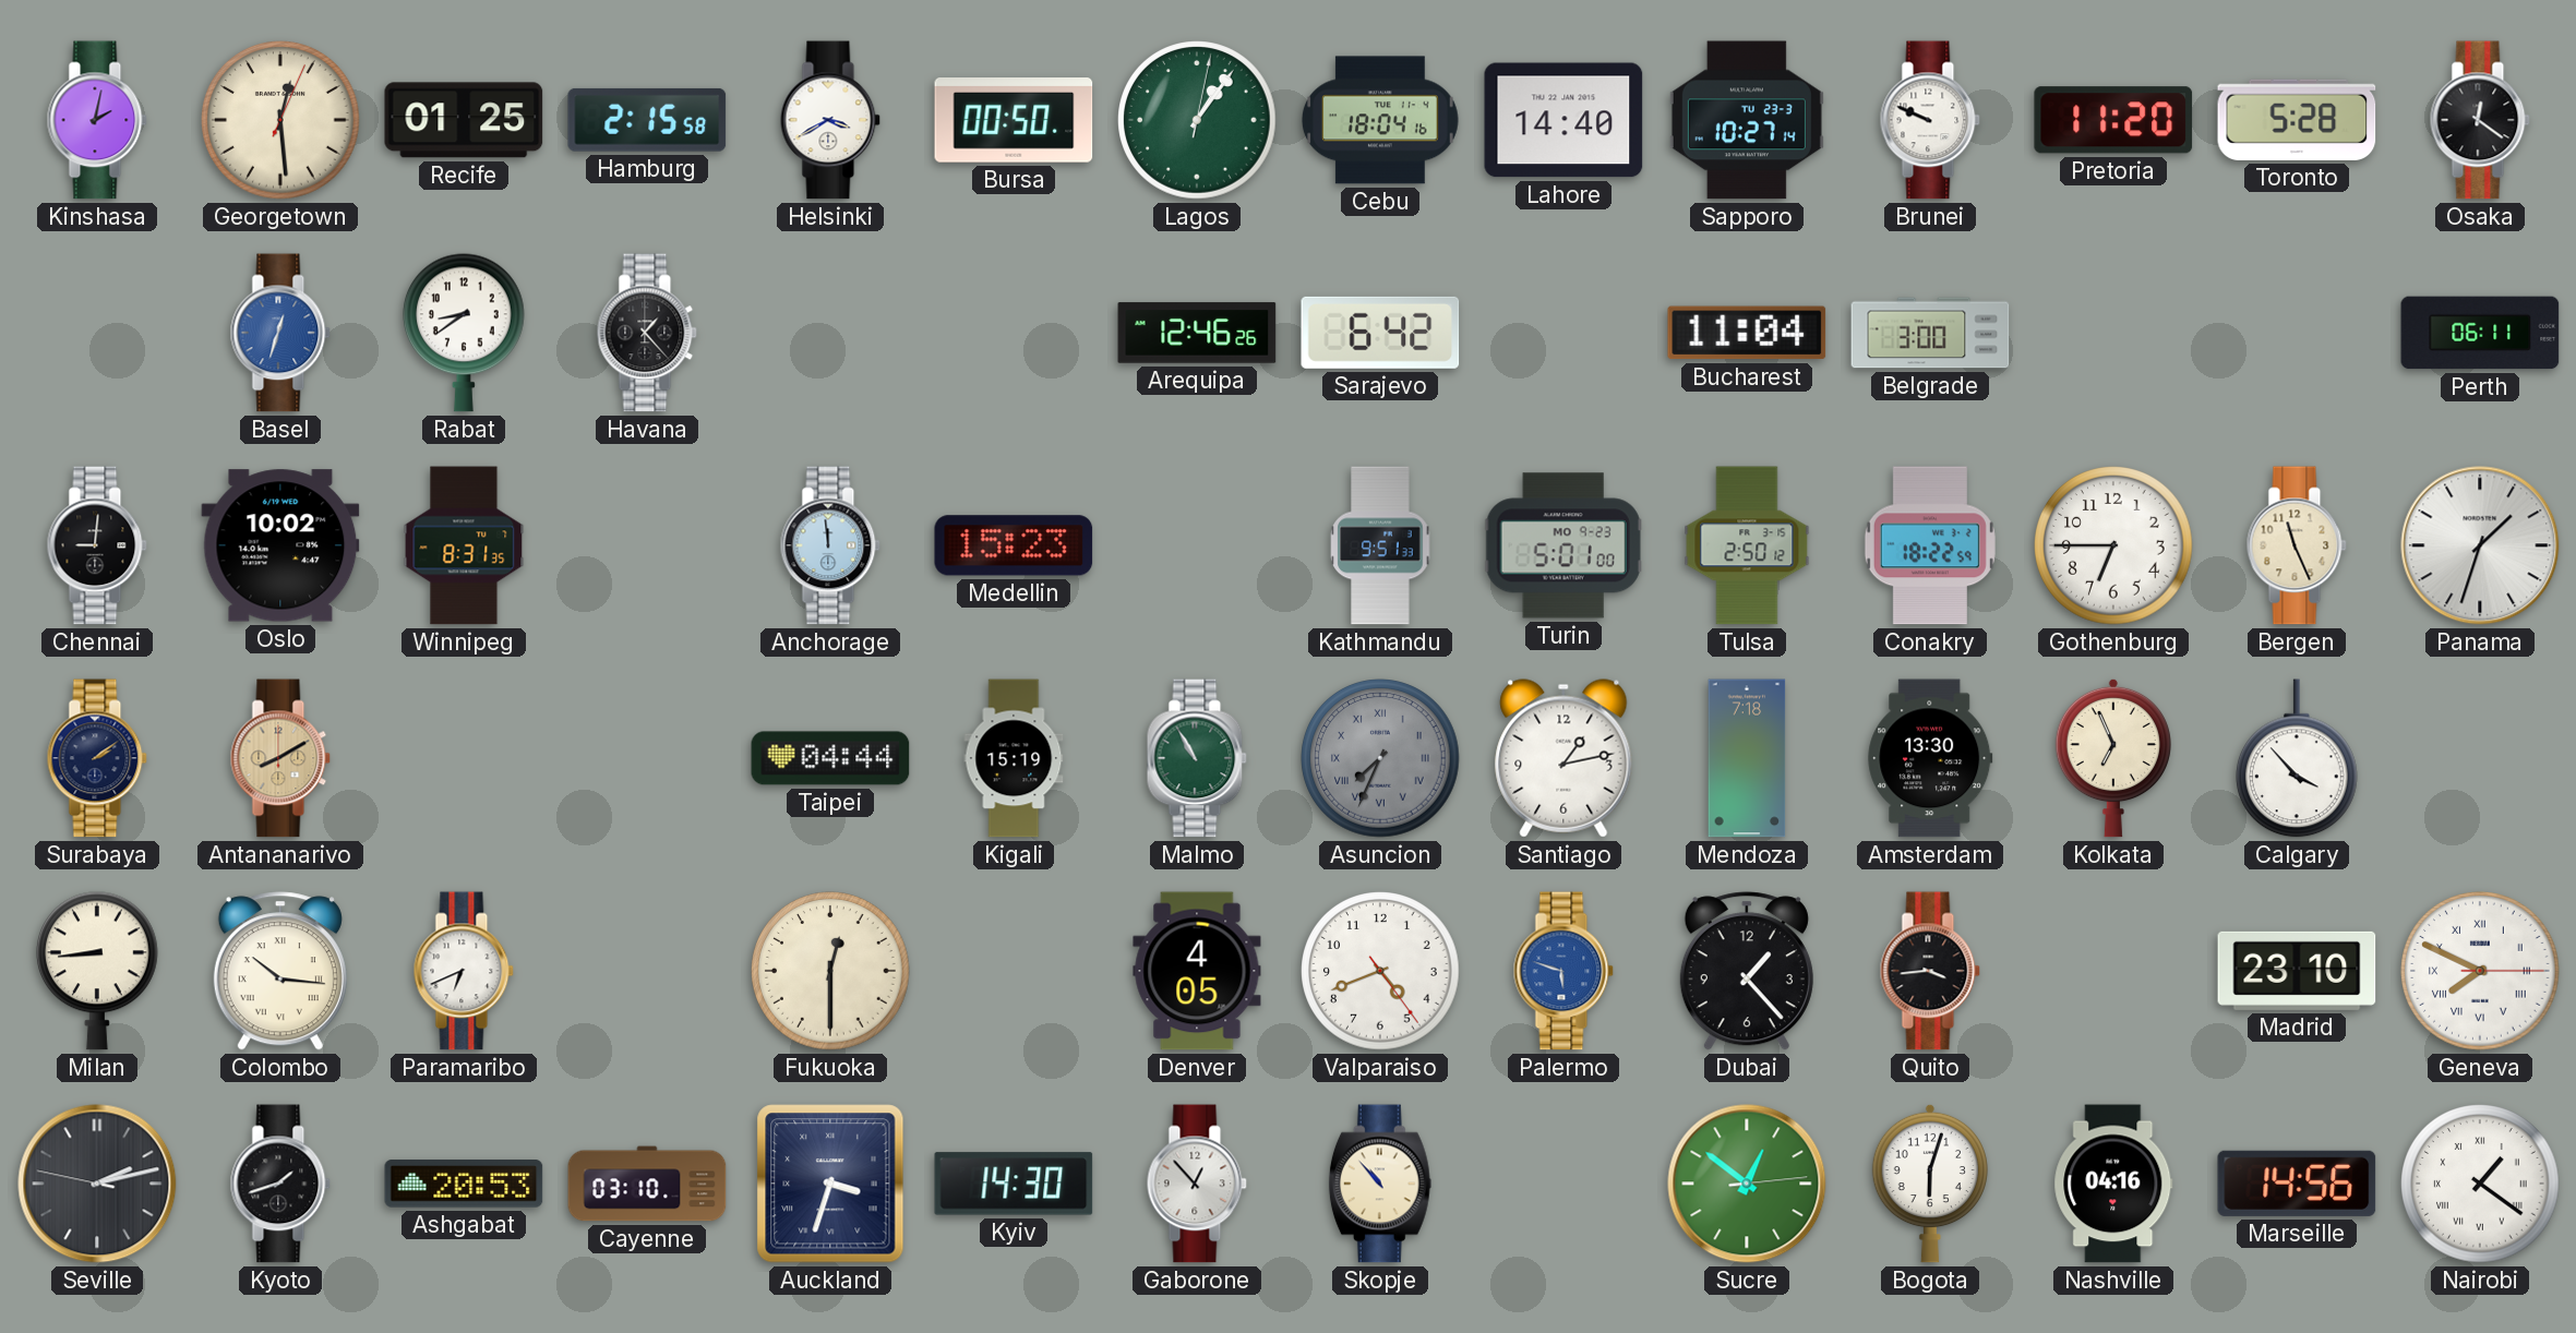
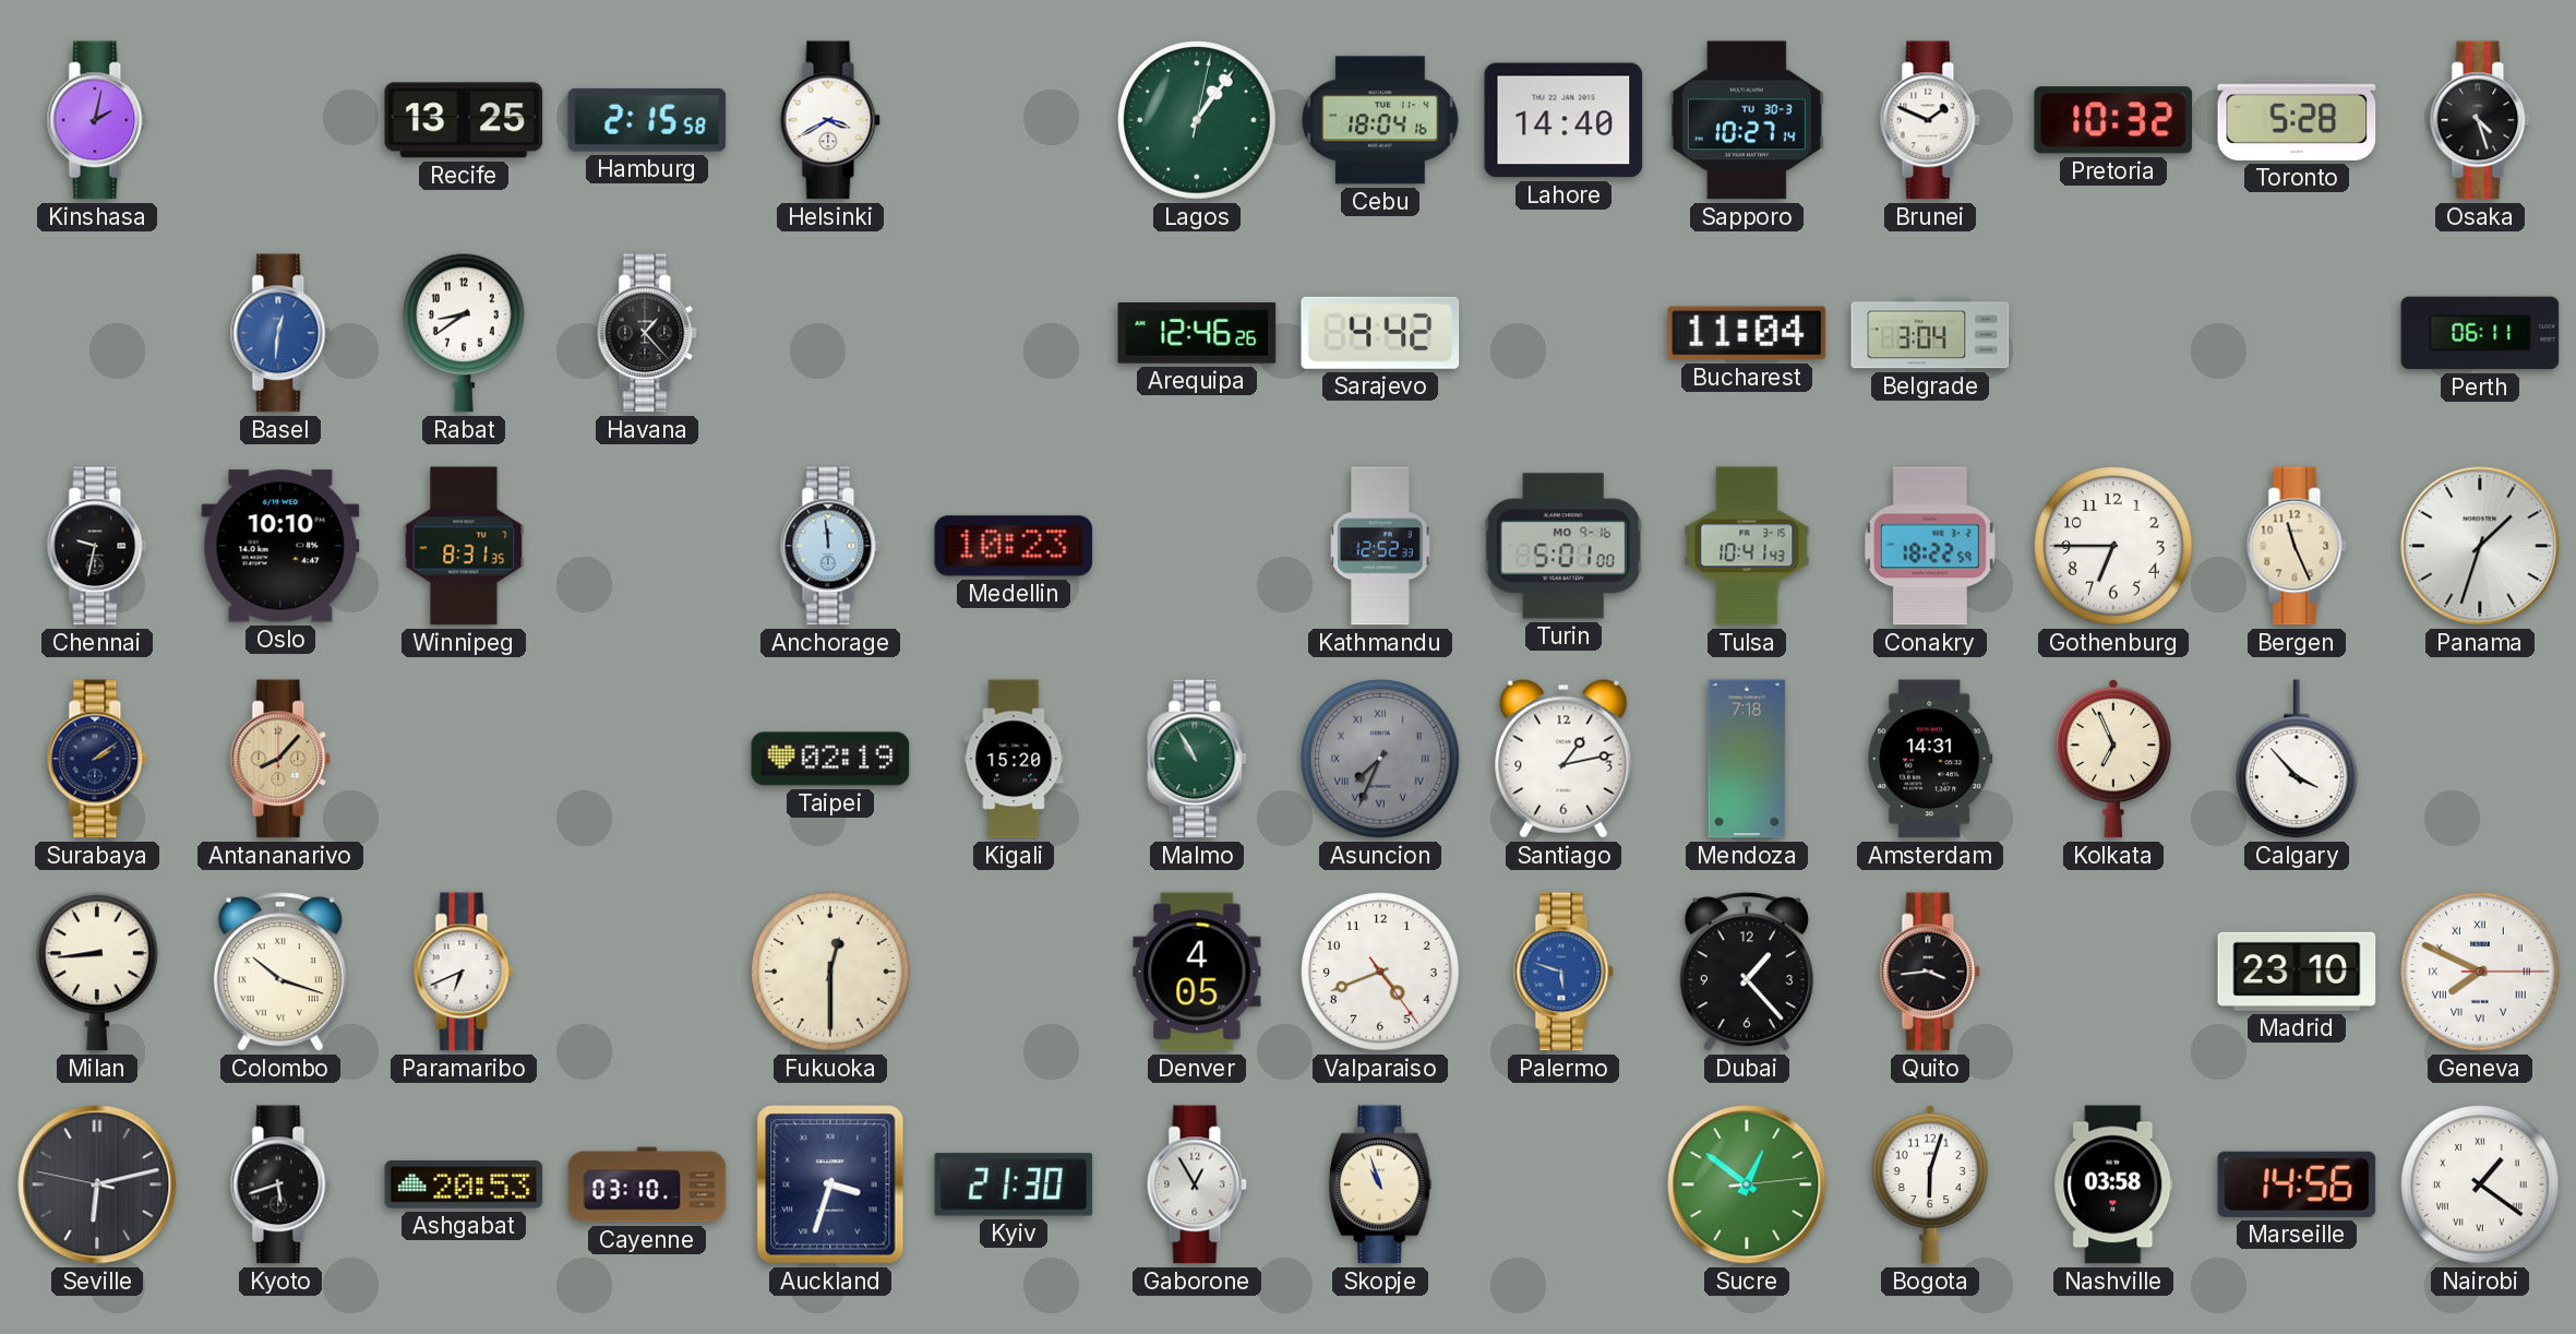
Georgetown: 12:29 -> none (280, 120)
Recife: 01:25 -> 13:25 (464, 120)
Bursa: 00:50 -> none (1014, 121)
Sapporo date: TU 23-3 -> TU 30-3 (1747, 120)
Brunei: 9:49 -> 1:49 (1930, 120)
Pretoria: 11:20 -> 10:32 (2113, 120)
Osaka: 12:21 -> 4:27 (2480, 120)
Basel: 12:33 -> 12:31 (280, 333)
Sarajevo: 6:42 -> 4:42 (1380, 333)
Belgrade: 3:00 -> 3:04 (1930, 333)
Chennai: 9:01 -> 9:32 (97, 546)
Oslo: 10:02 -> 10:10 (280, 546)
Medellin: 15:23 -> 10:23 (1014, 546)
Kathmandu: 9:51 -> 12:52 (1380, 546)
Turin date: MO 9-23 -> MO 9-16 (1563, 546)
Tulsa: 2:50 -> 10:41 (1747, 546)
Antananarivo: 8:10 -> 8:07 (280, 759)
Taipei: 04:44 -> 02:19 (830, 759)
Kigali: 15:19 -> 15:20 (1014, 759)
Amsterdam: 13:30 -> 14:31 (1930, 759)
Colombo: 10:16 -> 10:18 (280, 972)
Seville: 2:12 -> 6:12 (97, 1184)
Kyoto: 1:42 -> 5:42 (280, 1184)
Kyiv: 14:30 -> 21:30 (1014, 1184)
Gaborone: 12:53 -> 12:55 (1197, 1184)
Skopje: 10:53 -> 10:57 (1380, 1184)
Nashville: 04:16 -> 03:58 (2113, 1184)
